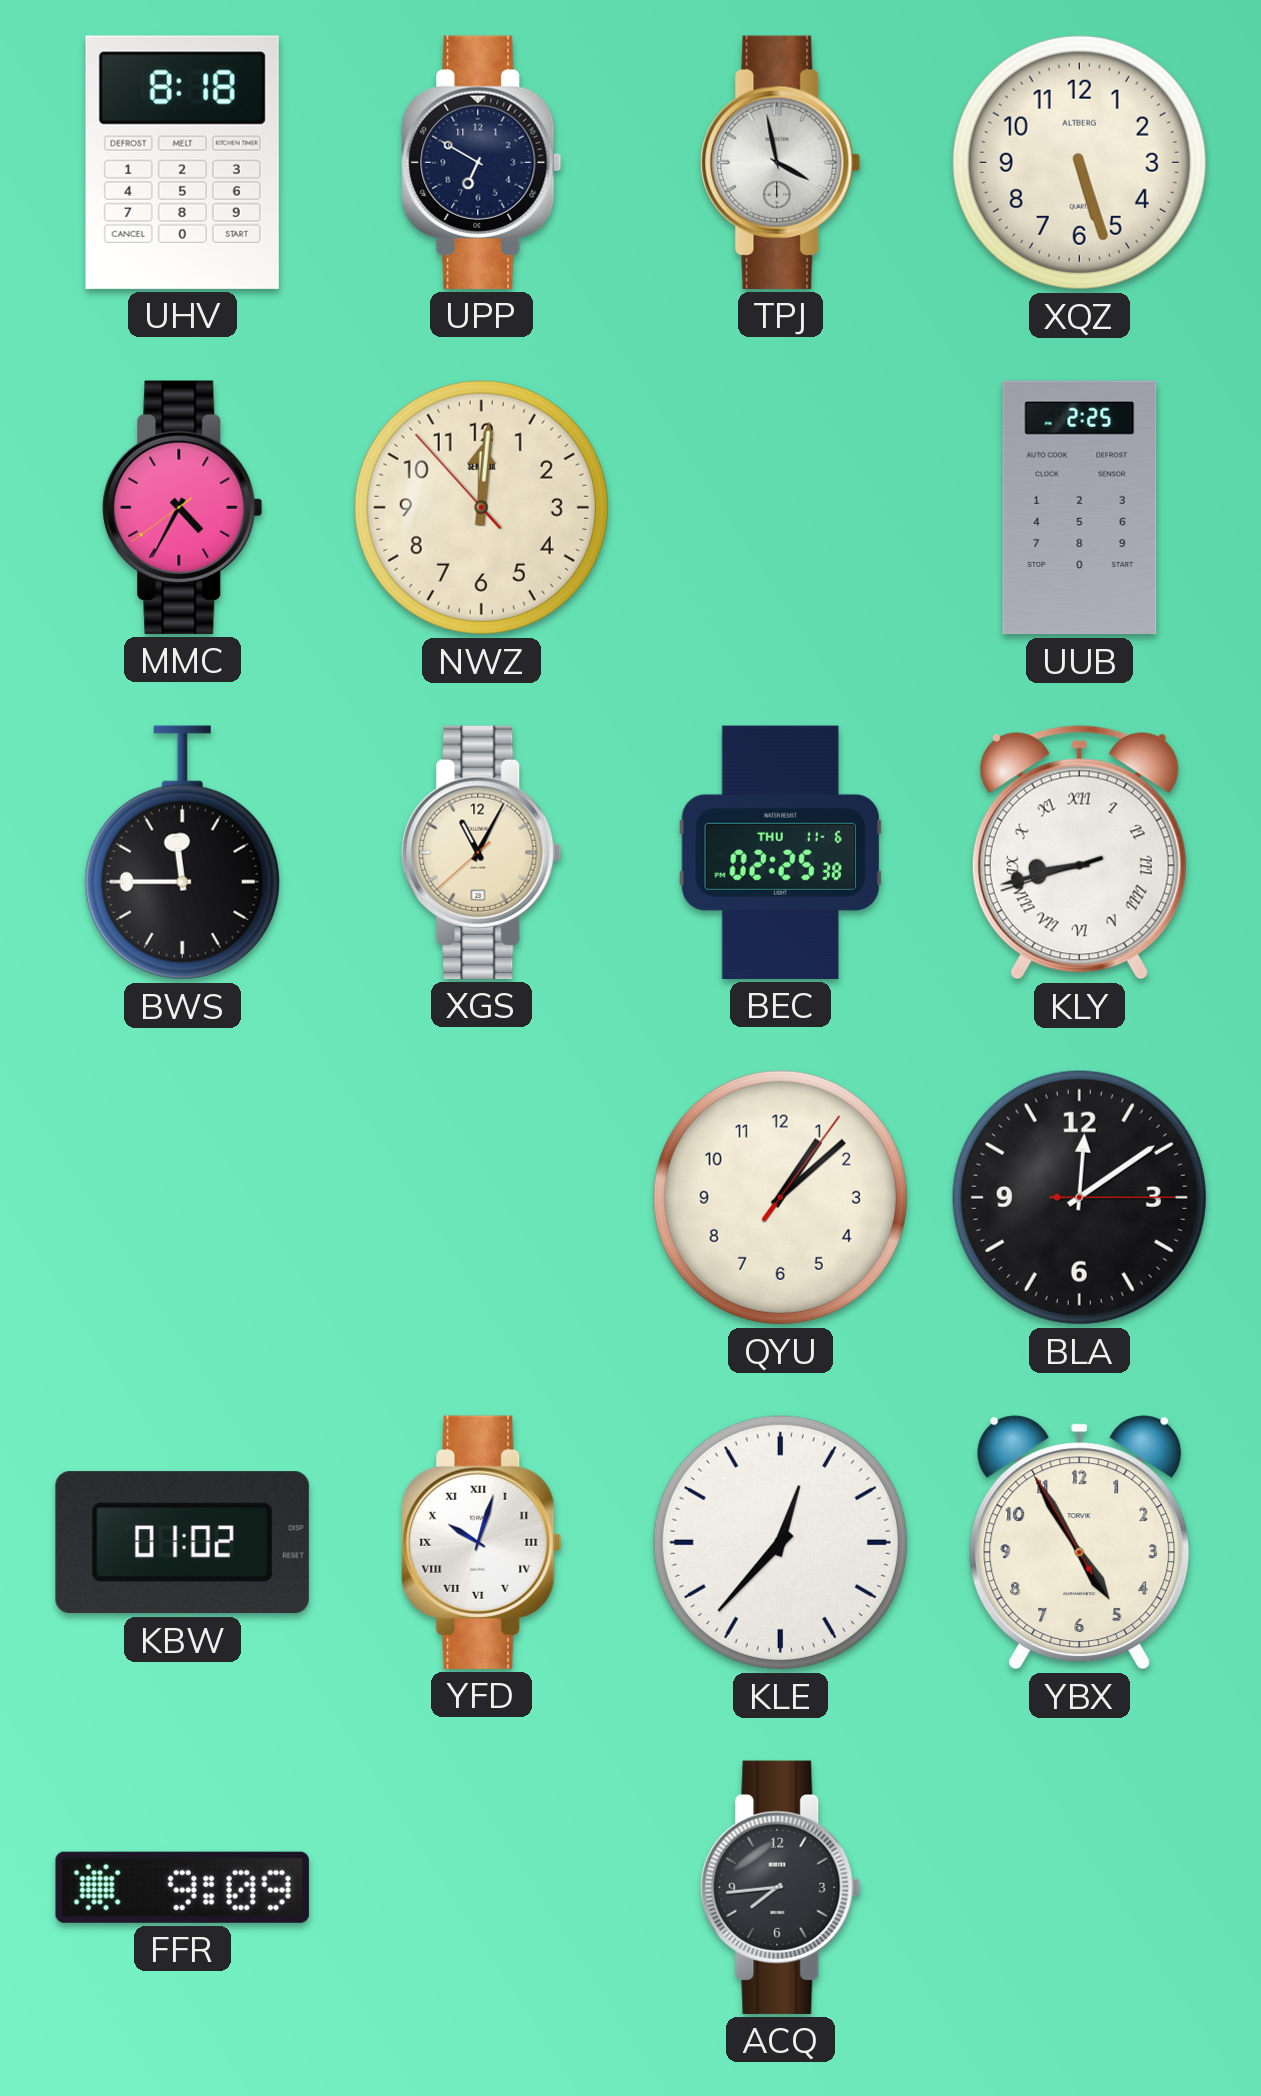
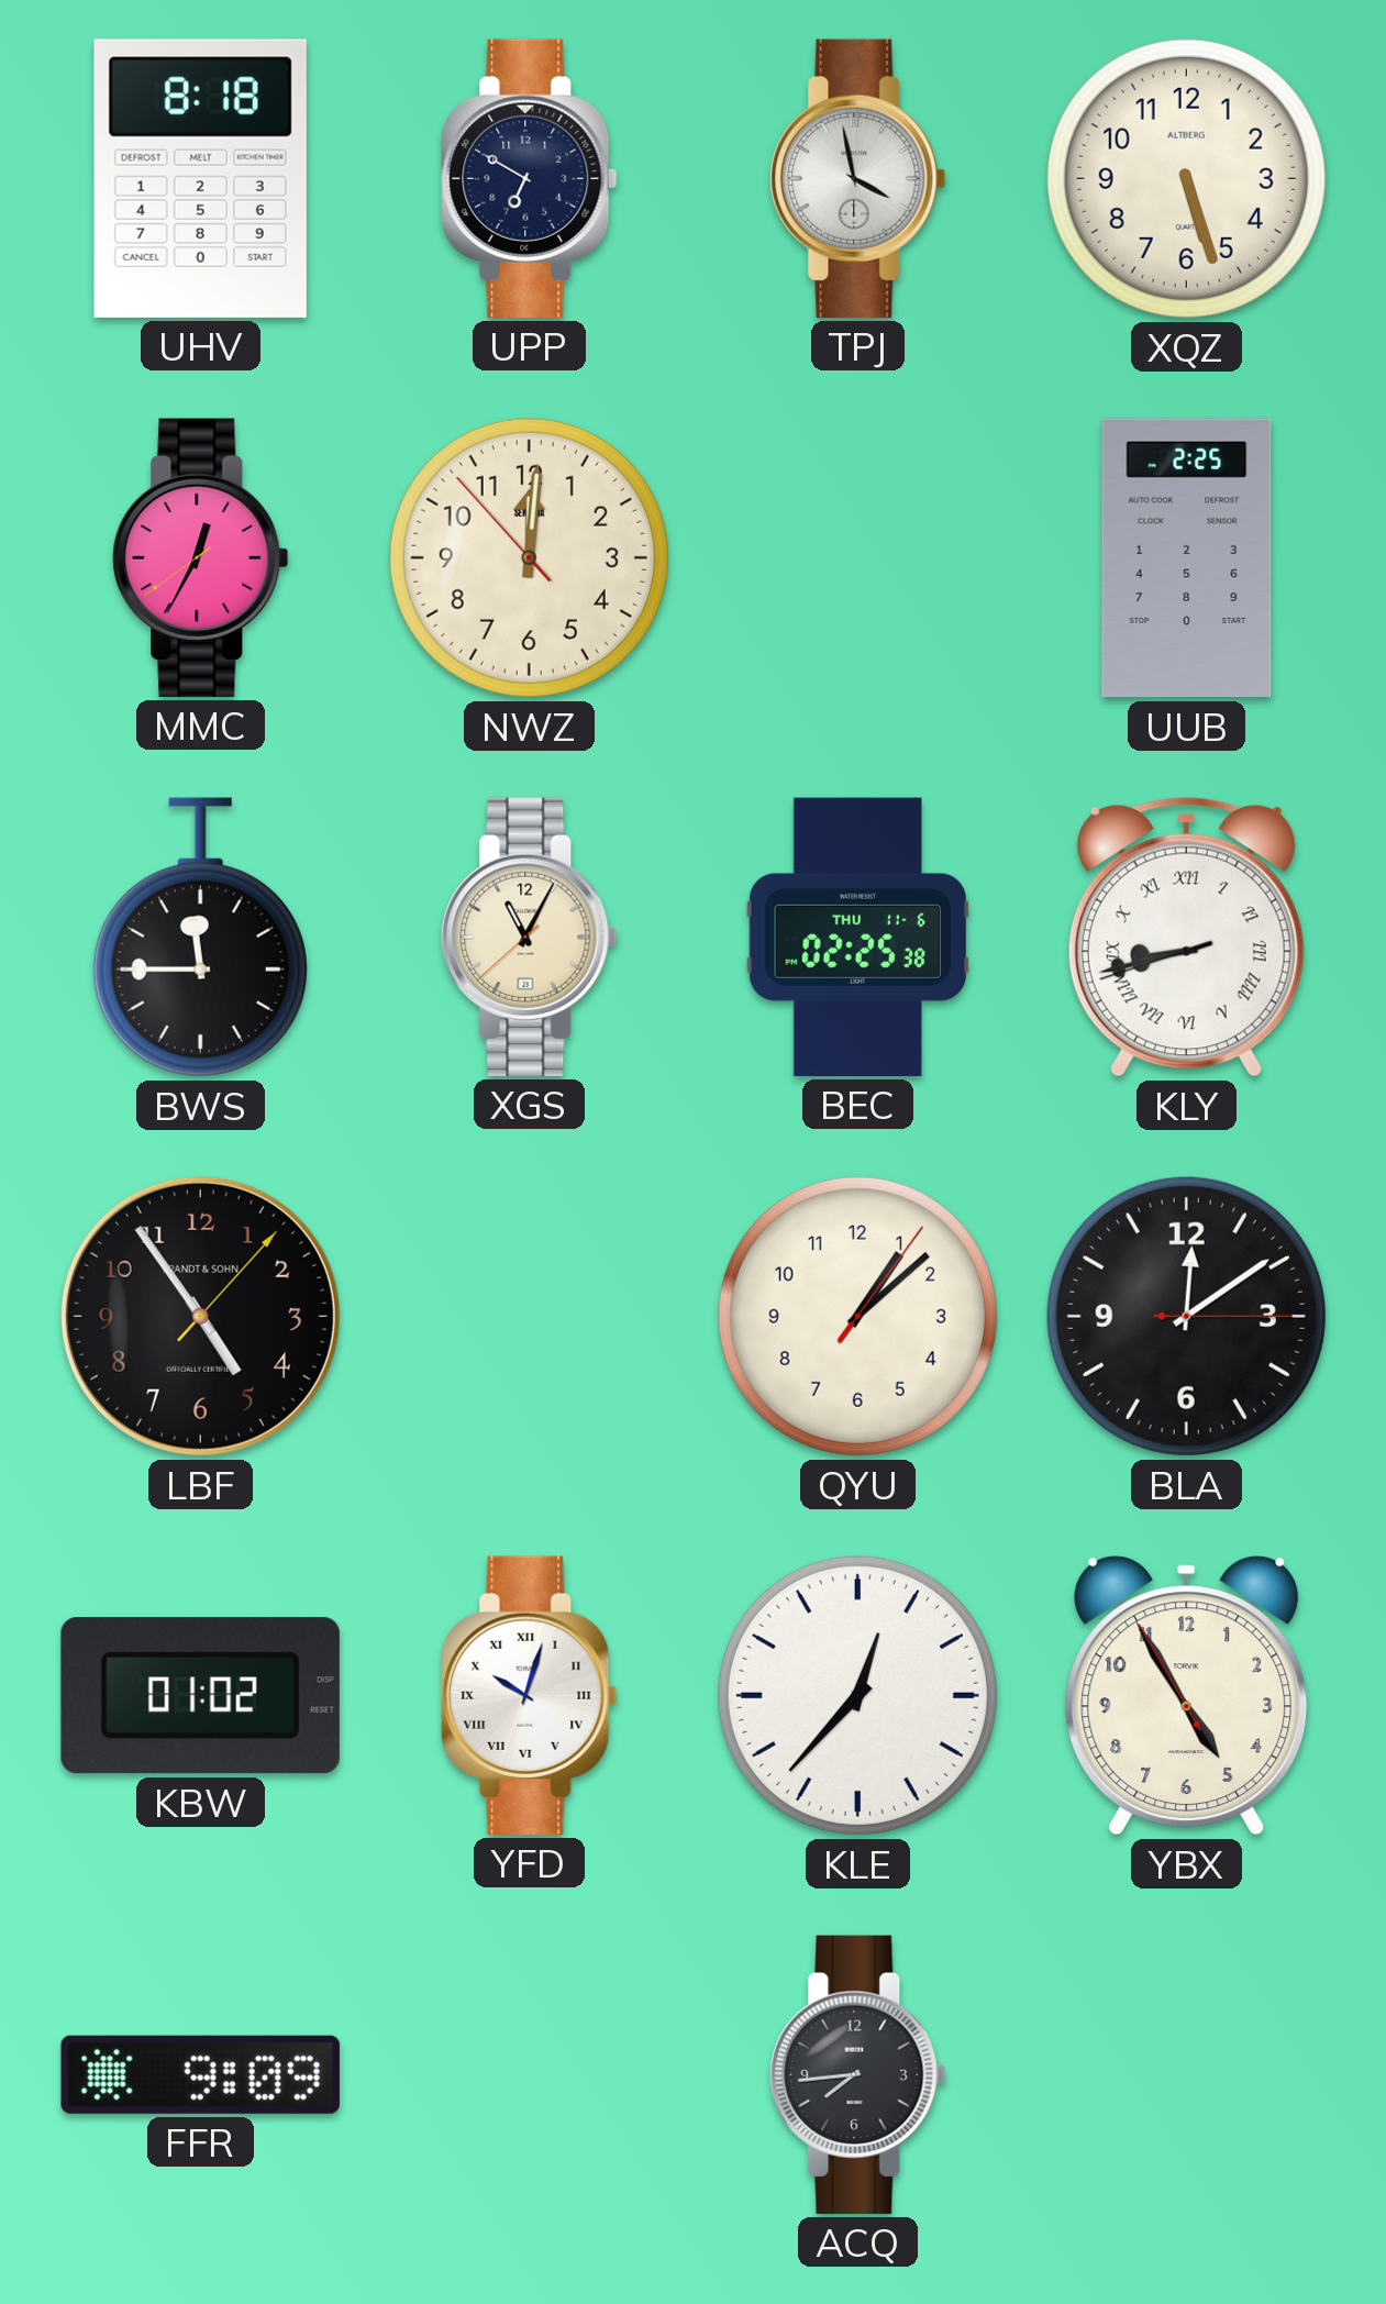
MMC: 4:34 -> 12:34 (201, 557)
LBF: none -> 4:54 (200, 1316)
